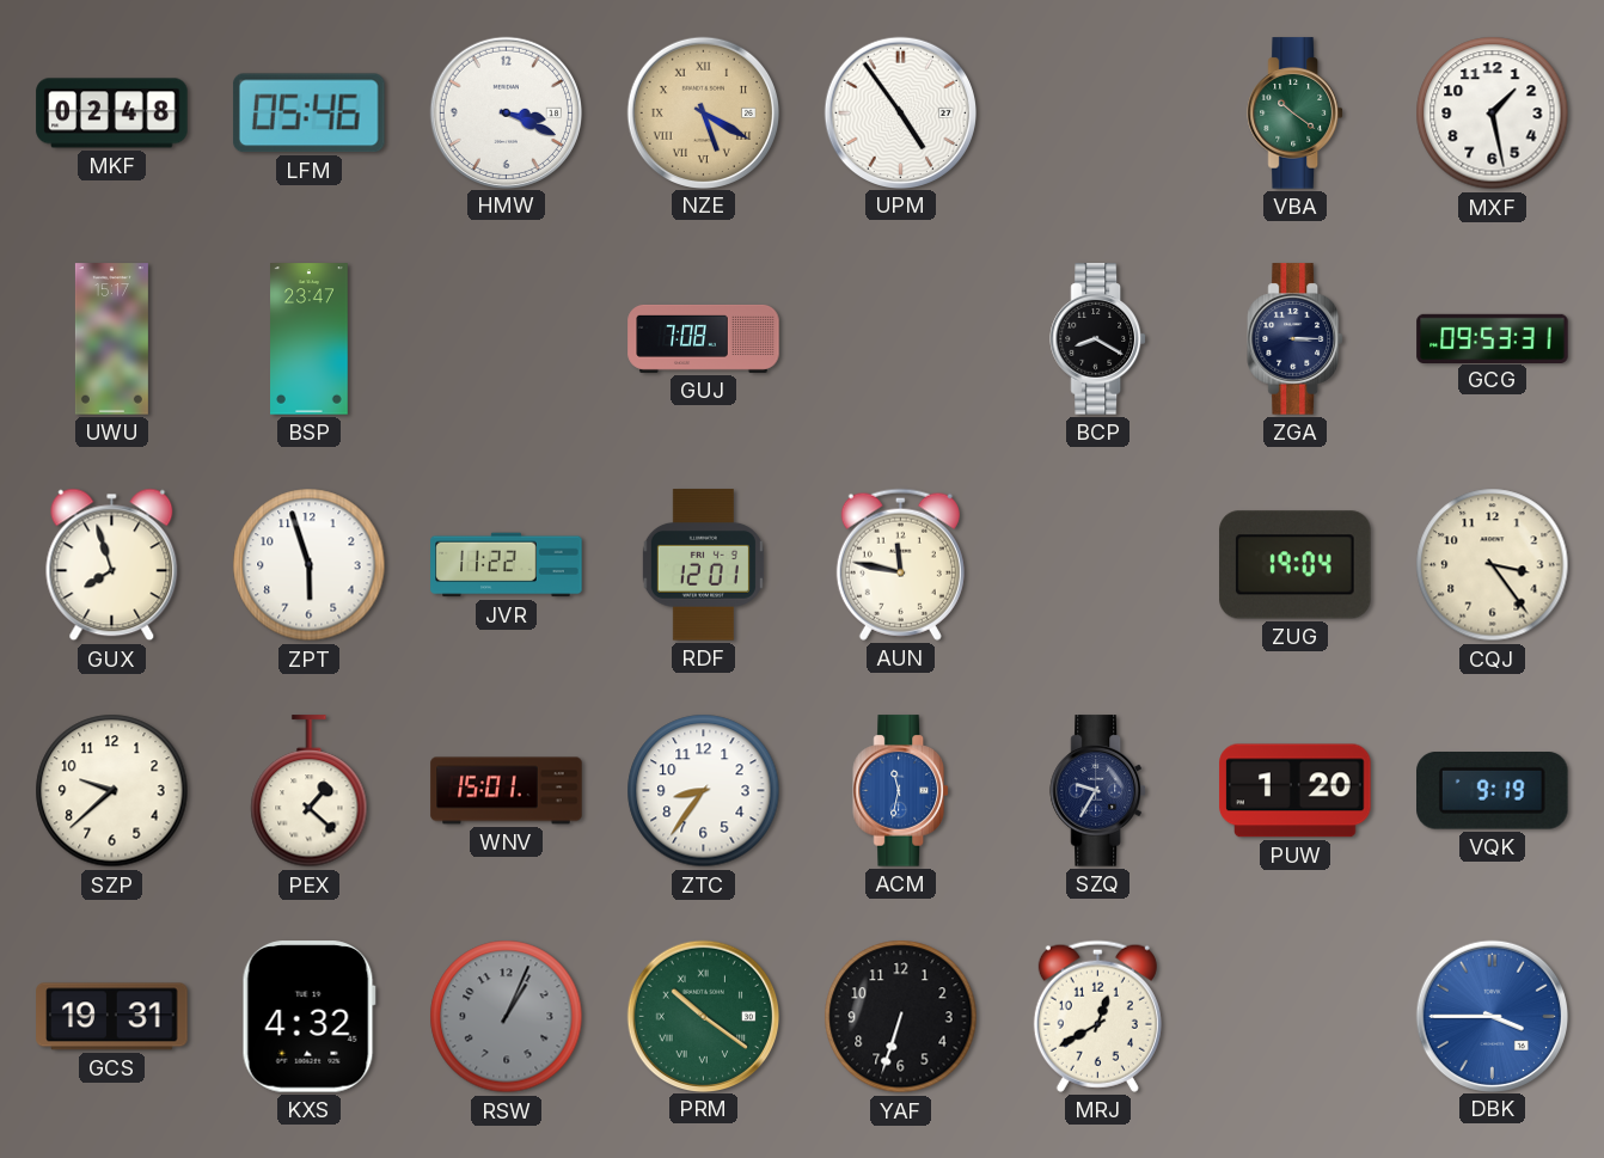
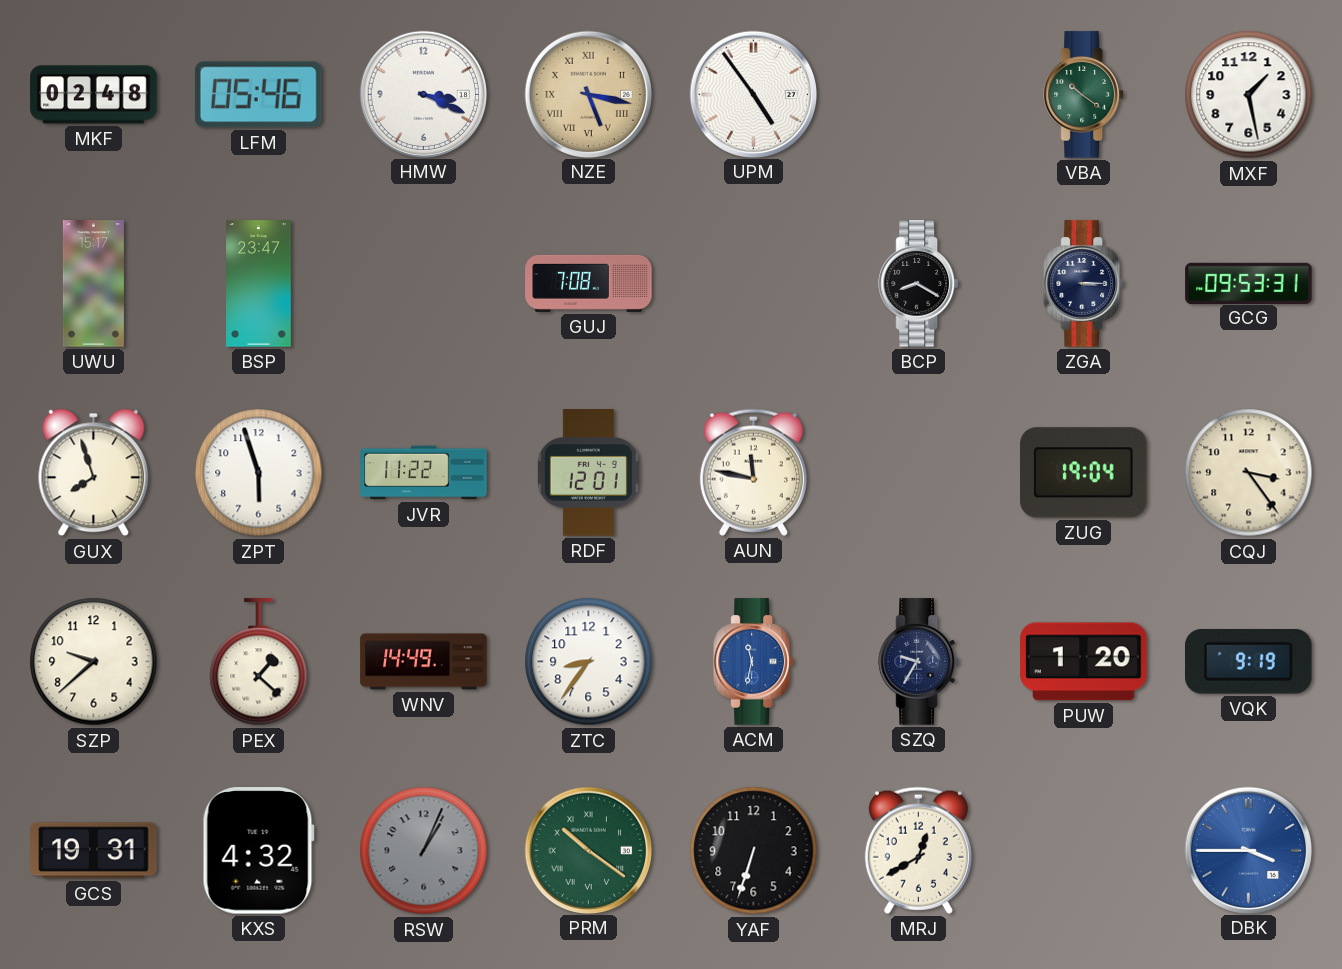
NZE: 5:20 -> 5:17 (588, 94)
WNV: 15:01 -> 14:49 (424, 662)
